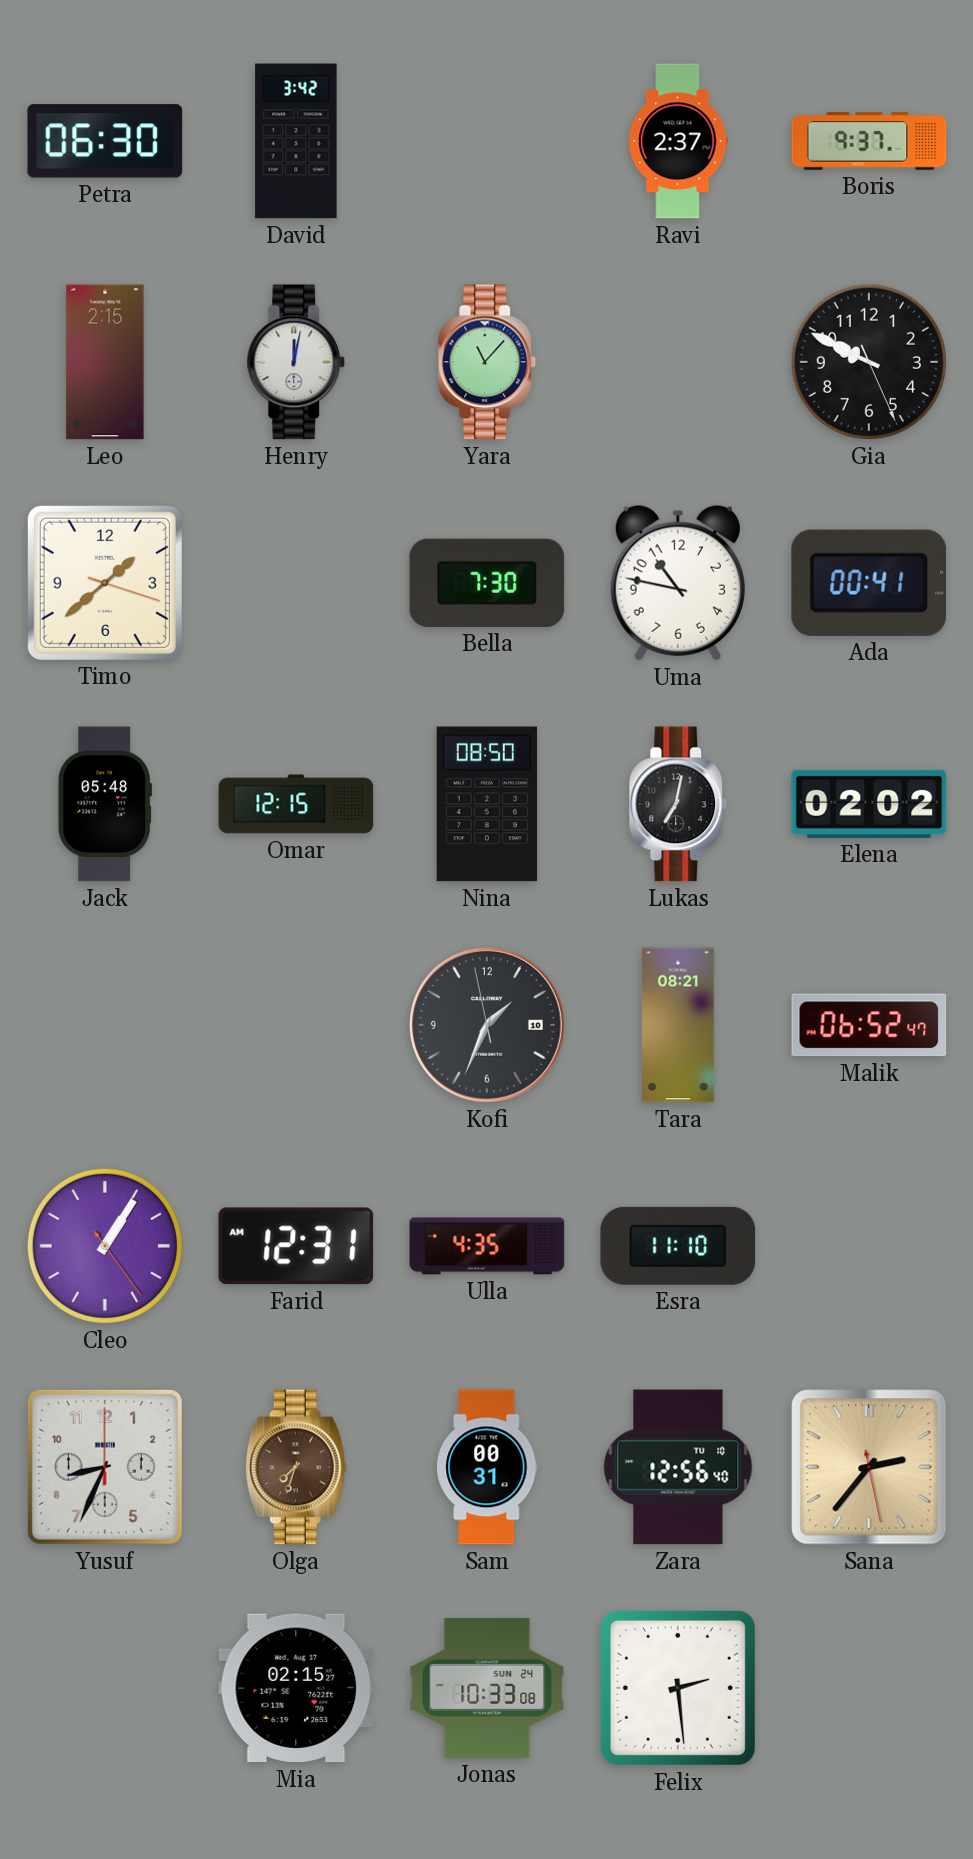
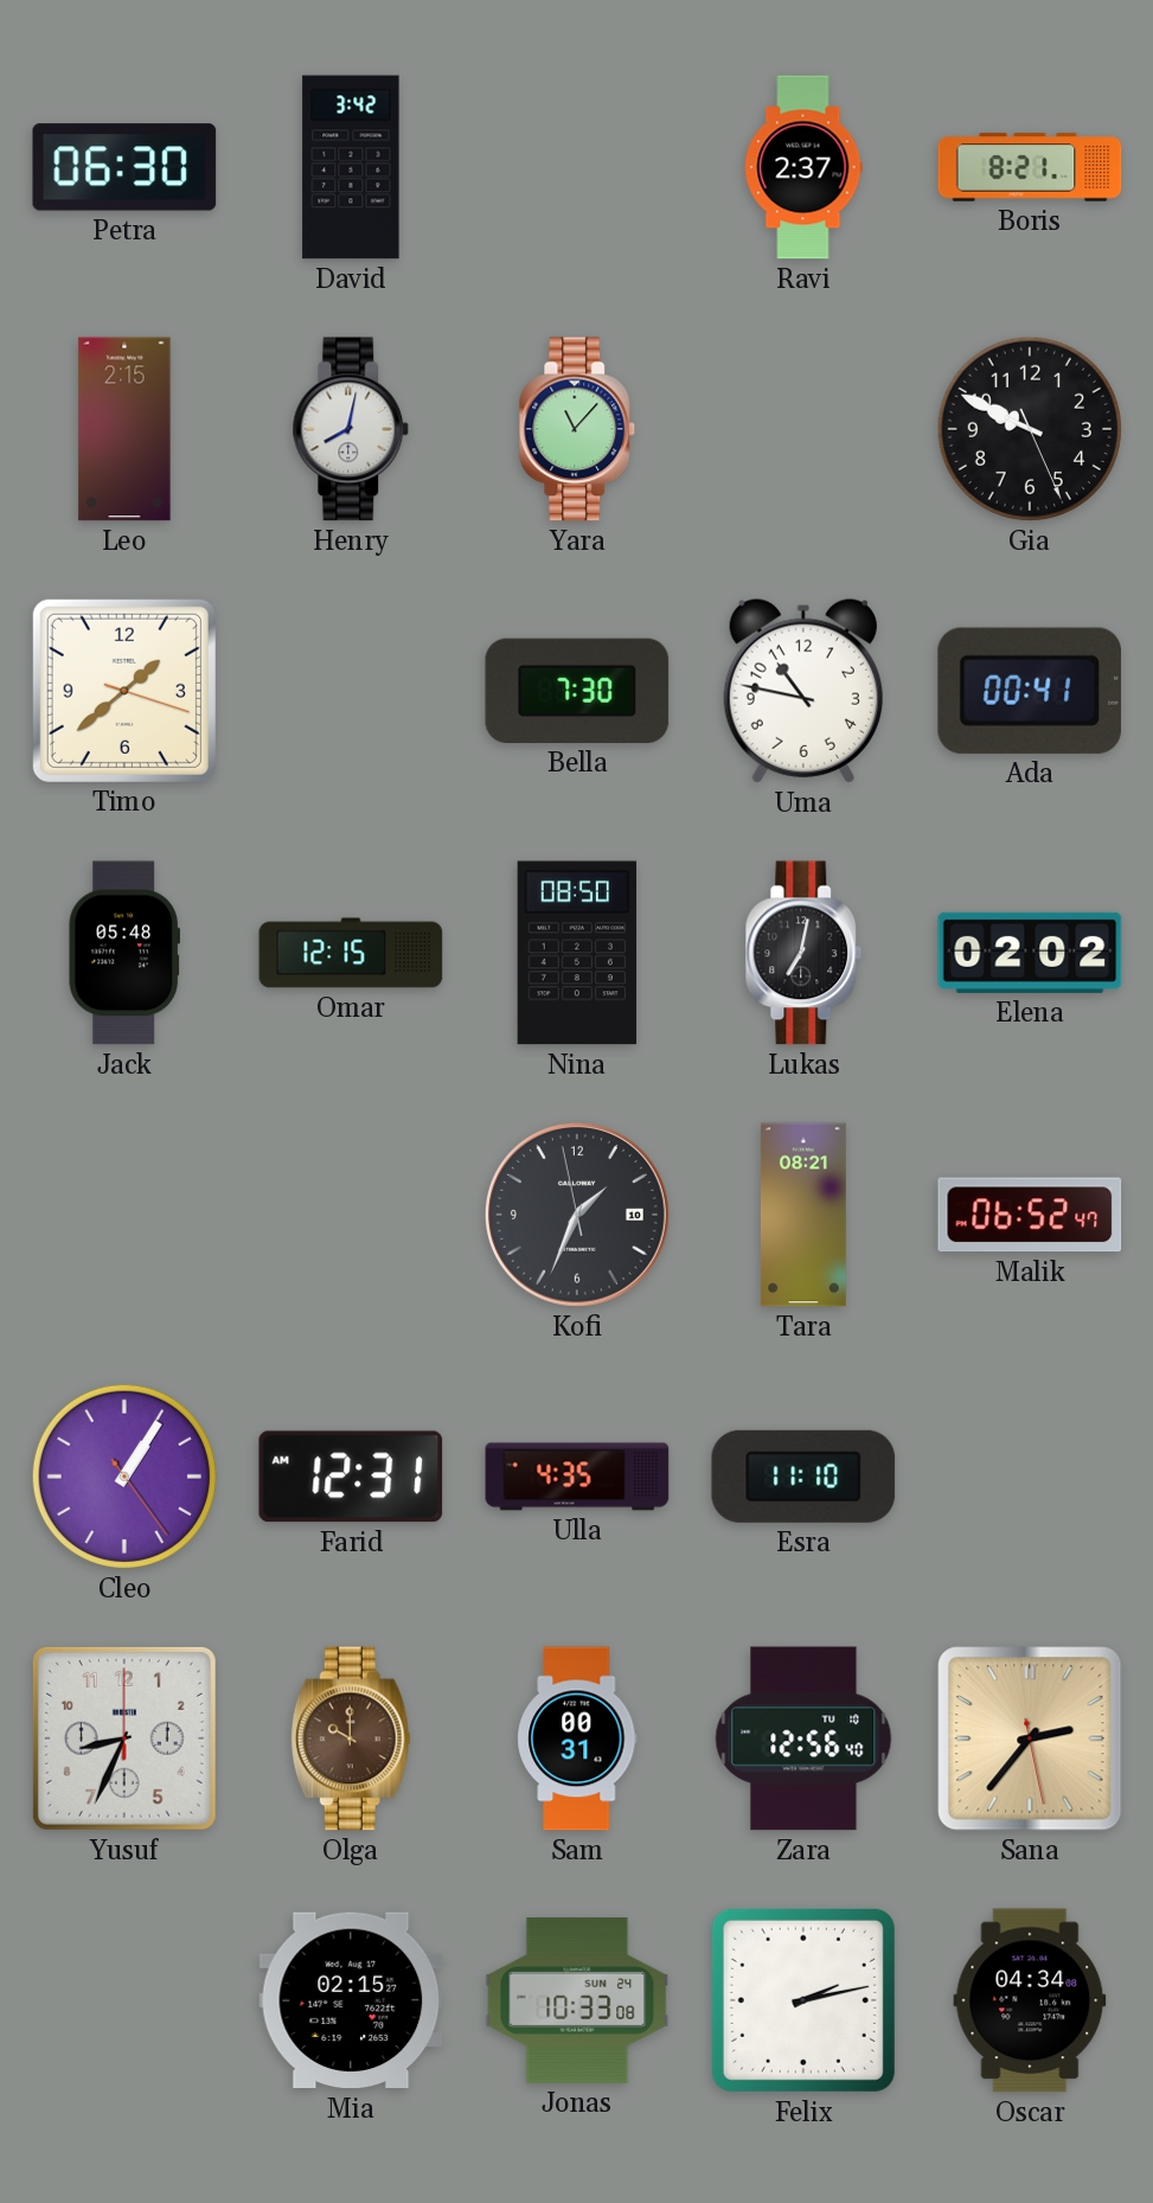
Boris: 9:37 -> 8:21 (1030, 167)
Henry: 12:02 -> 8:02 (351, 429)
Olga: 7:33 -> 10:00 (351, 1738)
Felix: 2:29 -> 2:13 (803, 2000)
Oscar: none -> 04:34 (1030, 2000)
